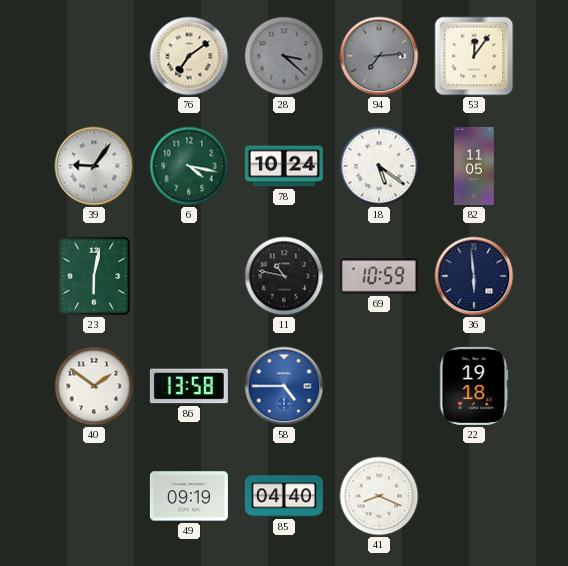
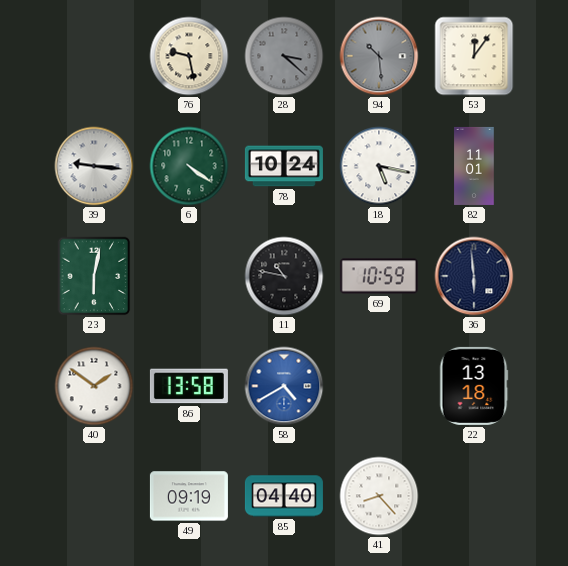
76: 7:09 -> 9:28 (189, 56)
94: 7:14 -> 10:29 (379, 56)
39: 9:06 -> 9:16 (94, 166)
6: 4:17 -> 4:21 (189, 166)
18: 5:21 -> 5:17 (379, 166)
82: 11:05 -> 11:01 (474, 166)
58: 4:45 -> 4:40 (284, 386)
22: 19:18 -> 13:18 (474, 386)
41: 8:19 -> 8:23 (379, 496)
